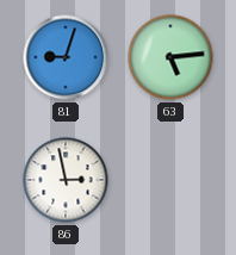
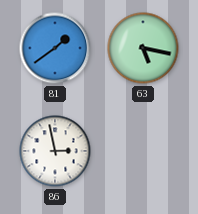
81: 9:03 -> 1:39 (55, 48)
63: 5:14 -> 5:17 (143, 48)
